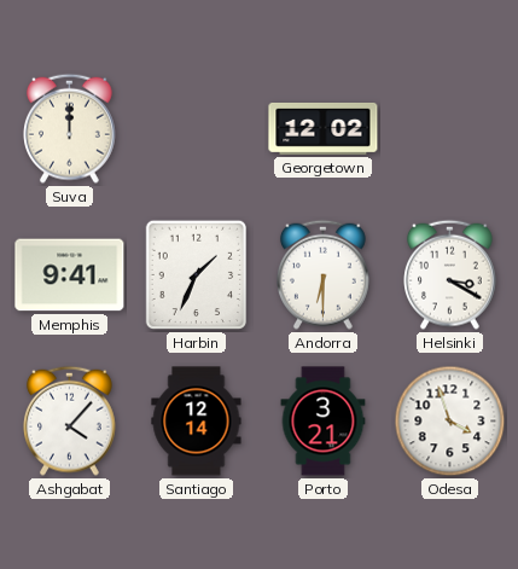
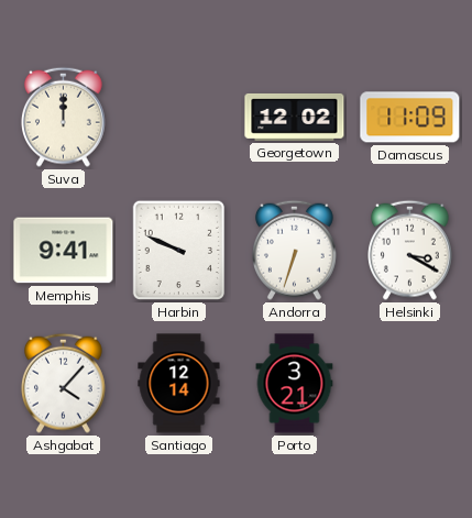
Damascus: none -> 11:09 (410, 118)
Harbin: 1:34 -> 9:49 (179, 251)
Andorra: 6:30 -> 6:33 (295, 250)
Odesa: 3:57 -> none (450, 422)
